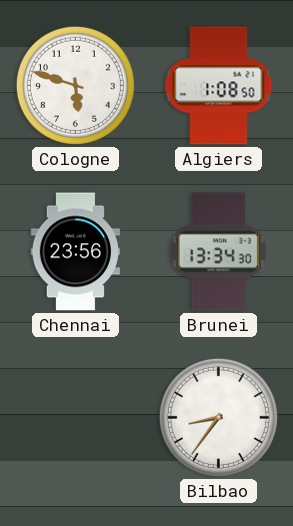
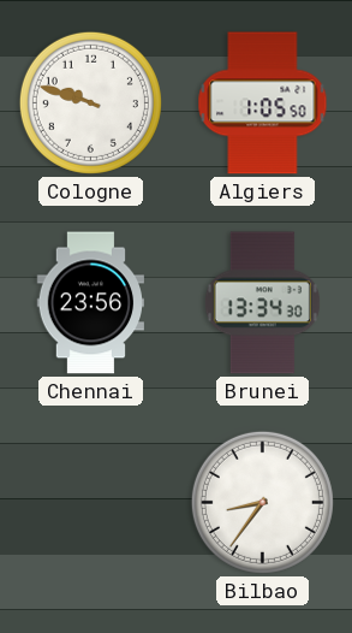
Cologne: 5:48 -> 9:48 (90, 102)
Algiers: 1:08 -> 1:05 (263, 103)
